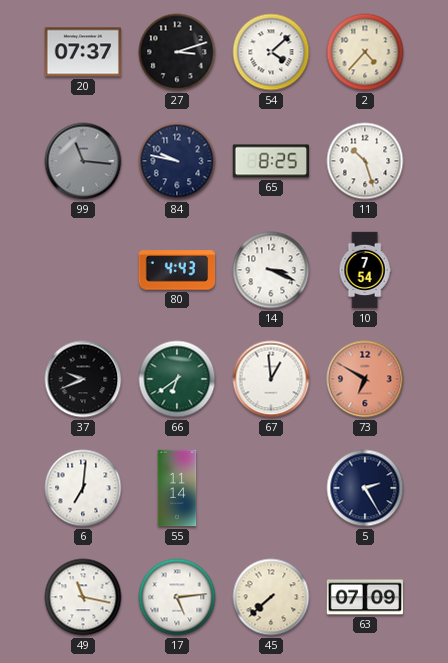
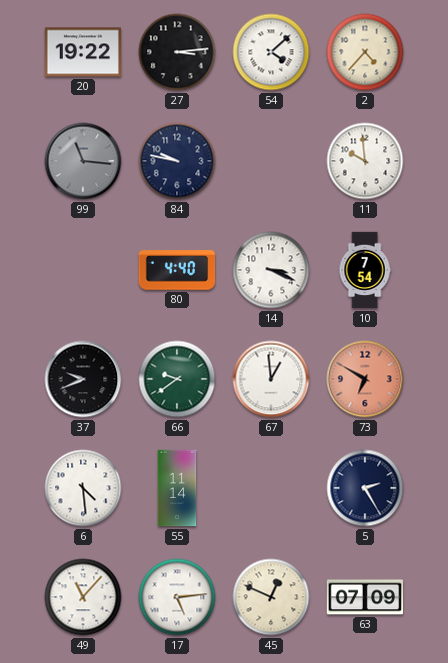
20: 07:37 -> 19:22 (83, 52)
27: 3:12 -> 3:14 (177, 52)
65: 8:25 -> none (271, 161)
11: 10:27 -> 9:59 (365, 161)
80: 4:43 -> 4:40 (177, 270)
66: 6:39 -> 9:39 (177, 379)
6: 7:01 -> 4:29 (83, 488)
49: 11:17 -> 11:07 (83, 597)
45: 7:38 -> 12:49 (271, 597)
